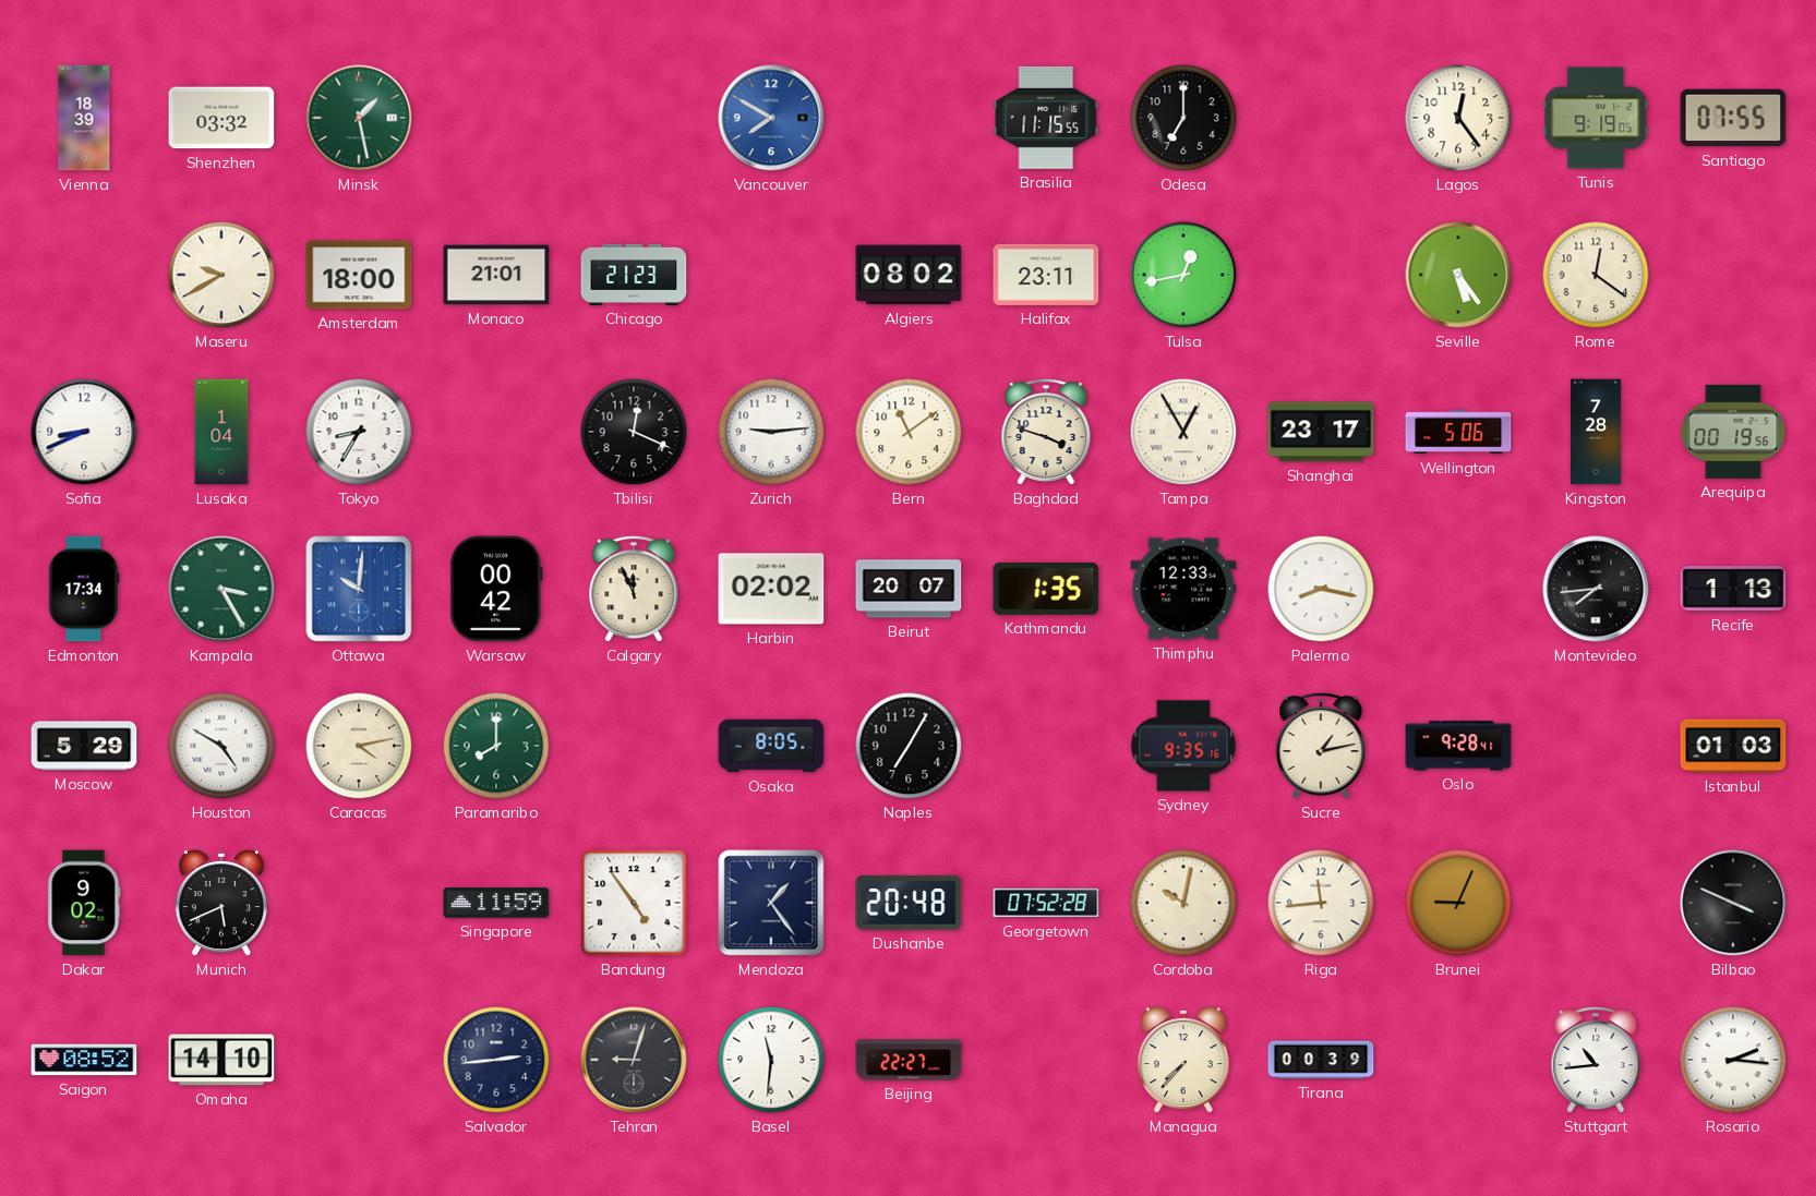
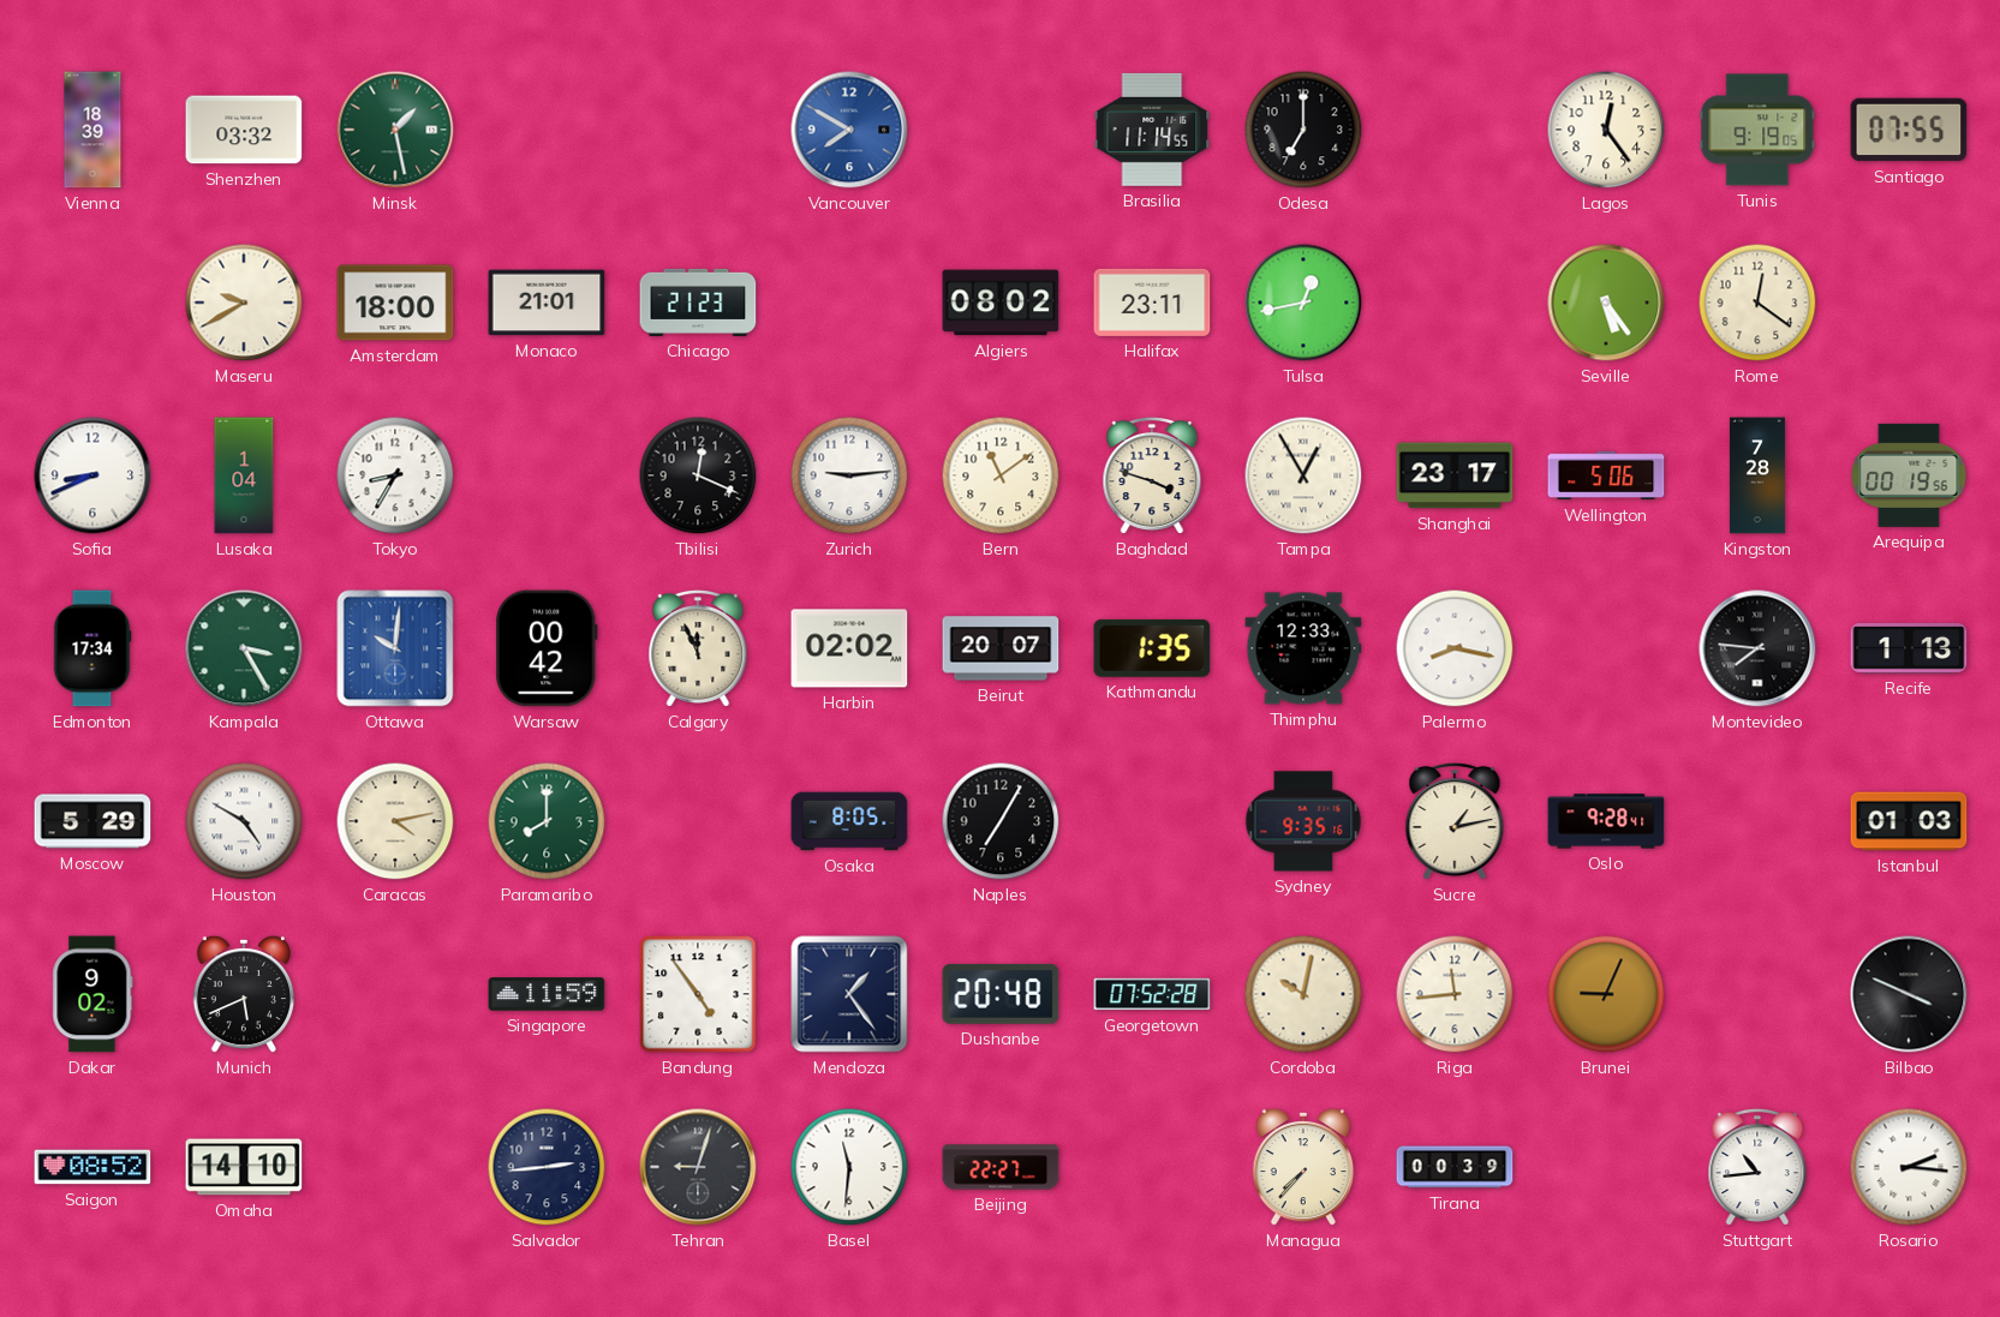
Brasilia: 11:15 -> 11:14 (1152, 130)
Montevideo: 7:44 -> 7:46 (1757, 648)
